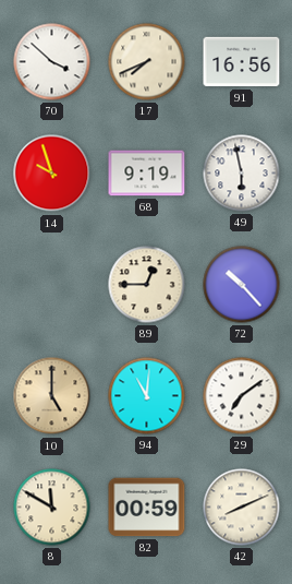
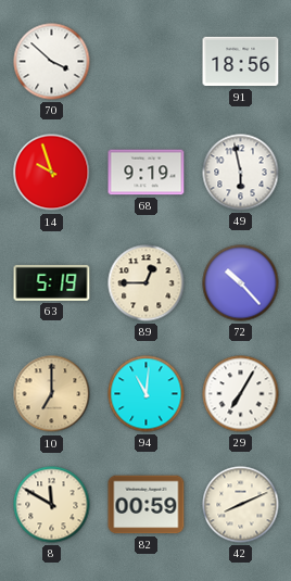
17: 7:41 -> none (147, 62)
91: 16:56 -> 18:56 (241, 62)
63: none -> 5:19 (52, 282)
10: 5:00 -> 7:00 (52, 394)
29: 7:09 -> 7:05 (241, 394)
